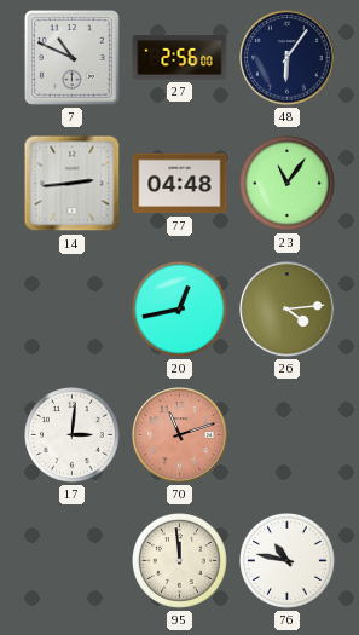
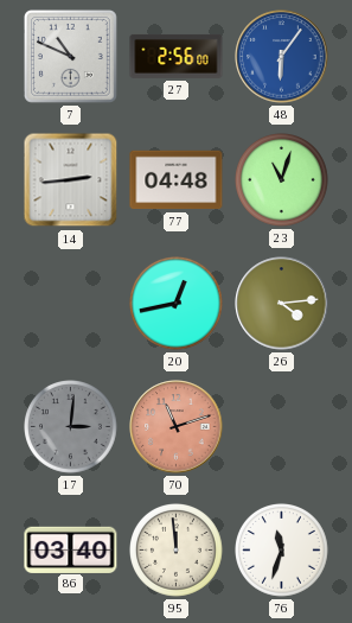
48 dial: navy -> blue (282, 57)
23: 11:06 -> 11:03 (282, 180)
17 dial: white -> grey (71, 427)
86: none -> 03:40 (71, 549)
76: 10:47 -> 11:33 (282, 551)
